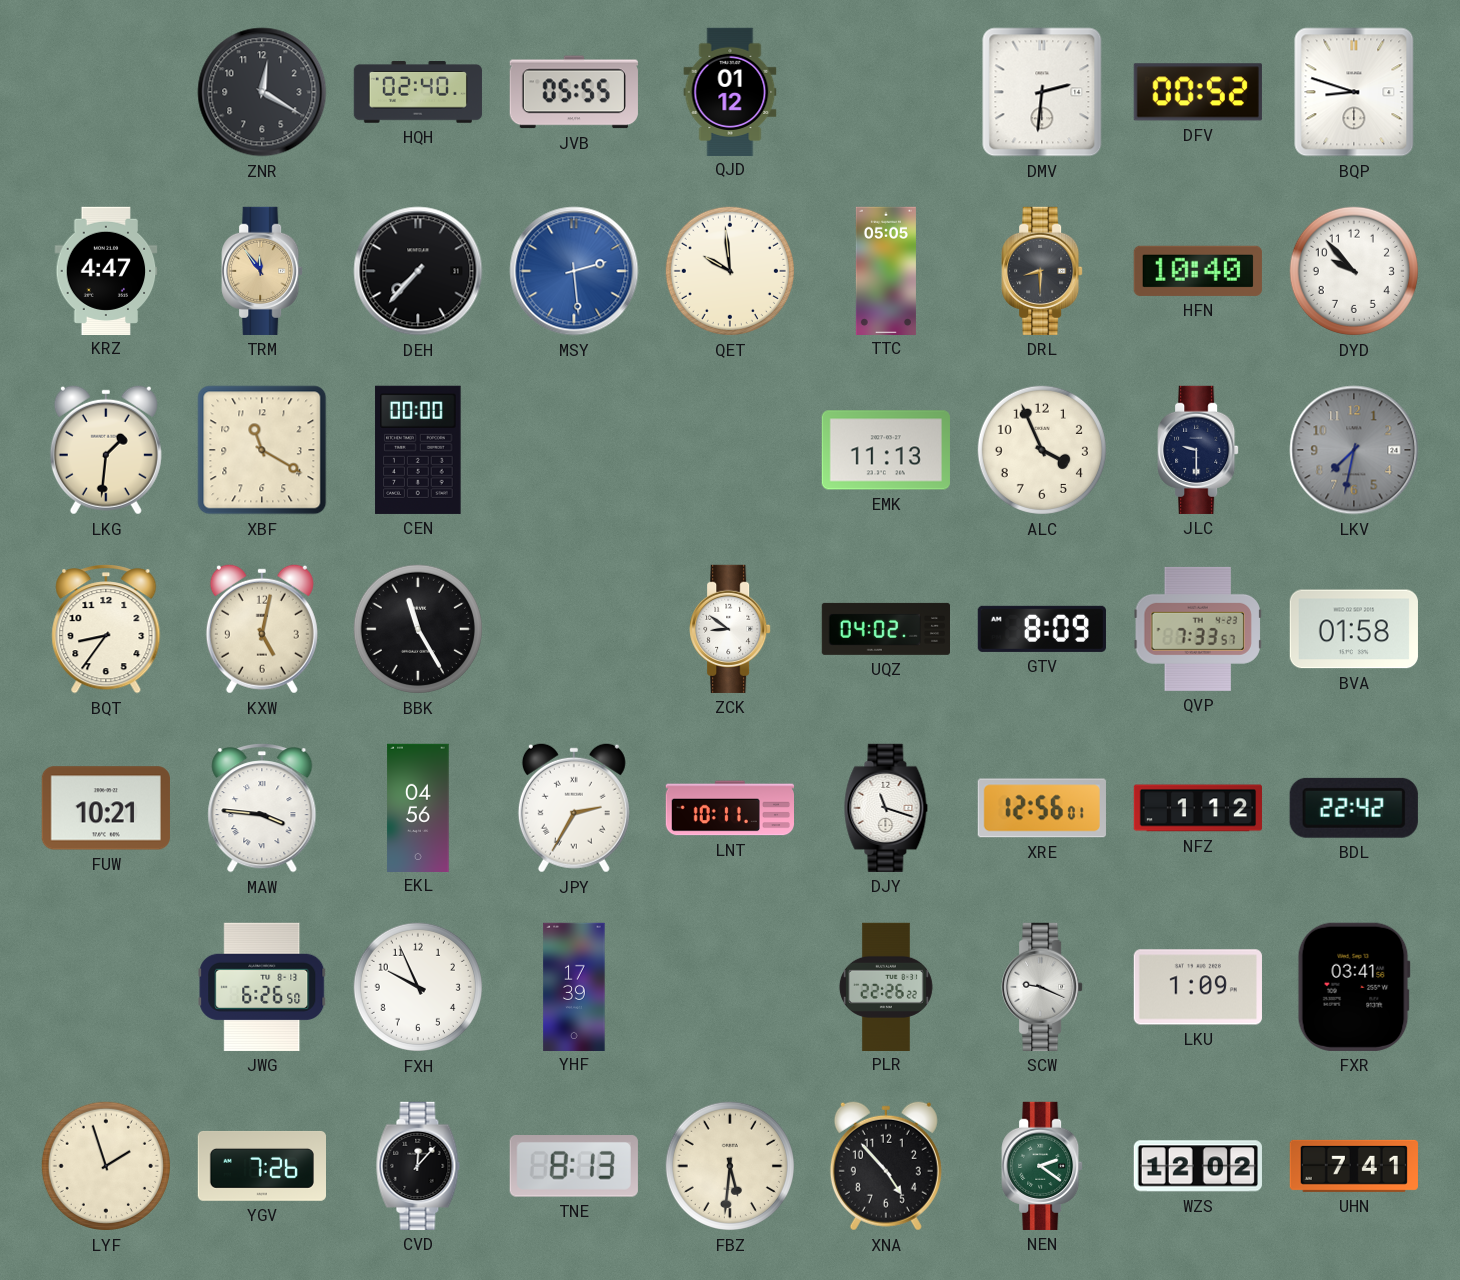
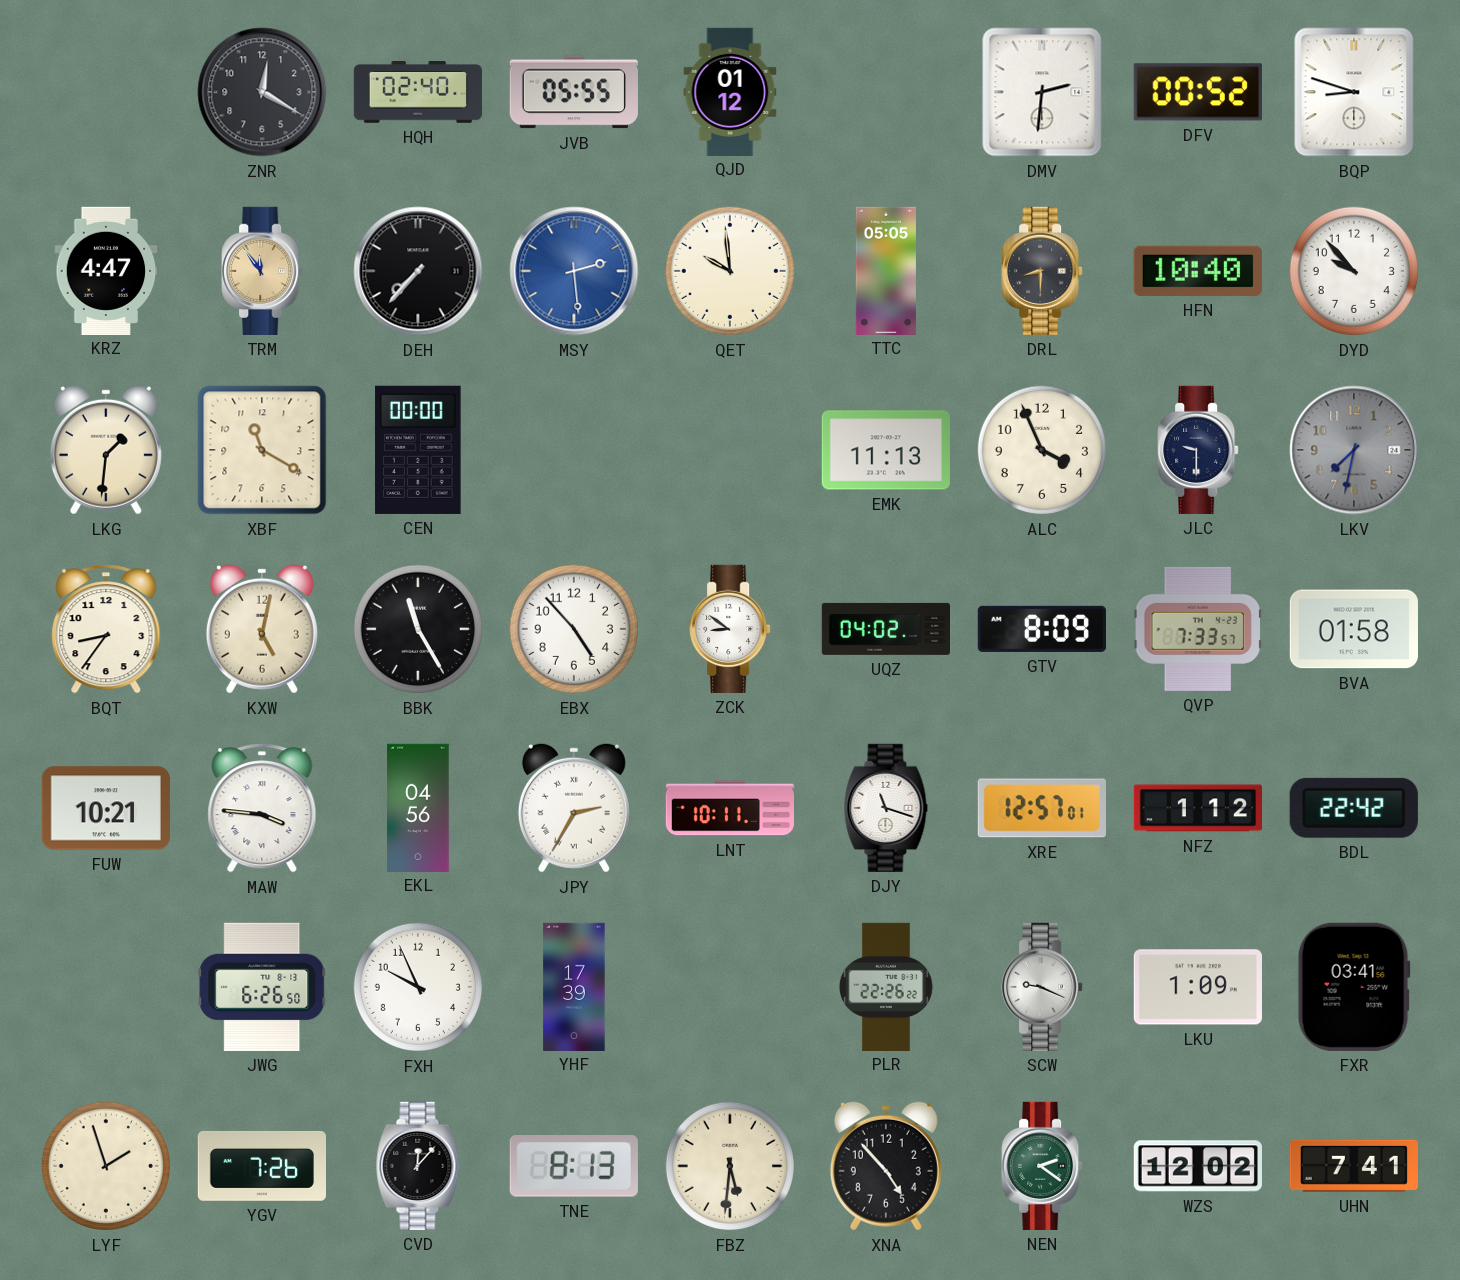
EBX: none -> 4:53 (574, 629)
XRE: 12:56 -> 12:57 (1042, 808)
